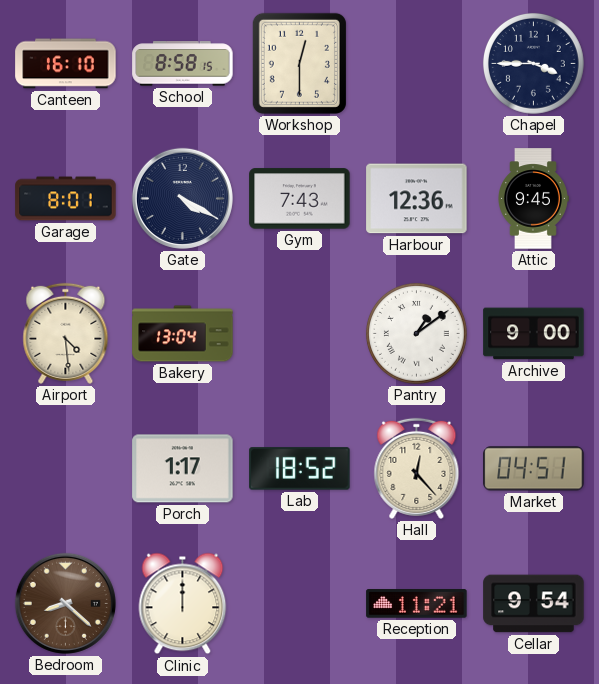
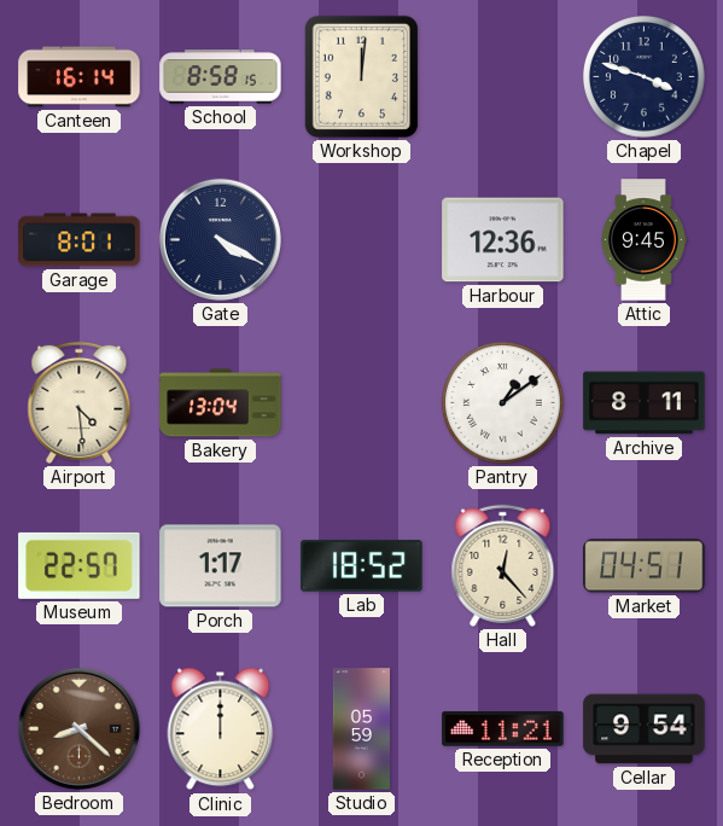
Canteen: 16:10 -> 16:14 (80, 77)
Workshop: 12:30 -> 12:01 (361, 76)
Chapel: 3:45 -> 3:48 (643, 76)
Gym: 7:43 -> none (300, 199)
Archive: 9:00 -> 8:11 (645, 403)
Museum: none -> 22:57 (80, 565)
Studio: none -> 05:59 (361, 729)
